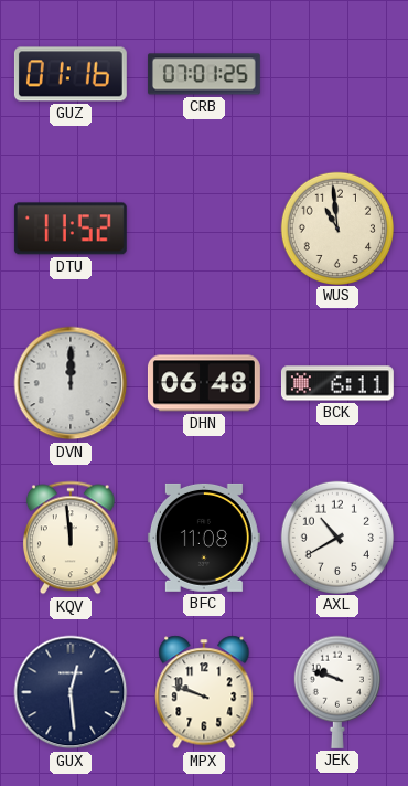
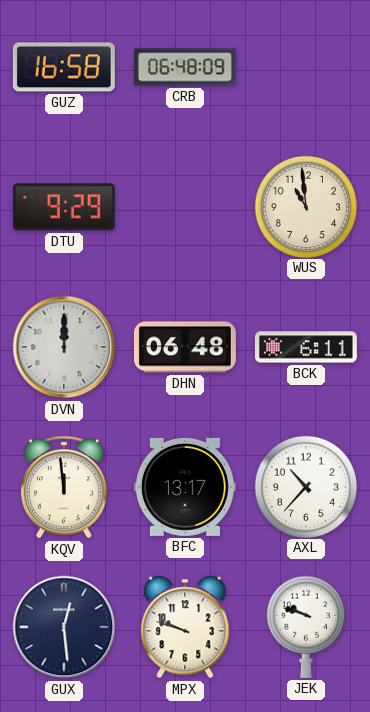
GUZ: 01:16 -> 16:58 (64, 67)
CRB: 07:01 -> 06:48 (185, 67)
DTU: 11:52 -> 9:29 (64, 207)
BFC: 11:08 -> 13:17 (185, 487)
AXL: 10:40 -> 10:37 (305, 486)
